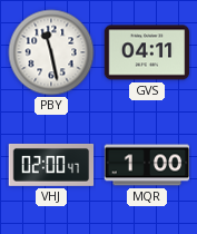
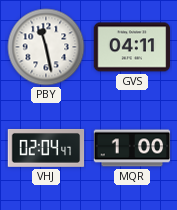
VHJ: 02:00 -> 02:04 (46, 148)
